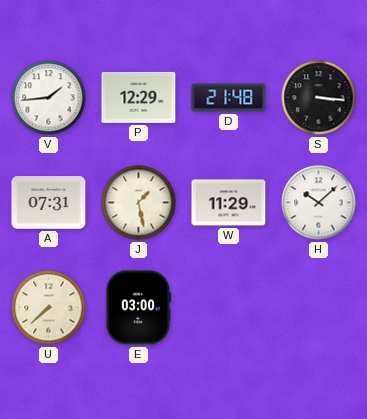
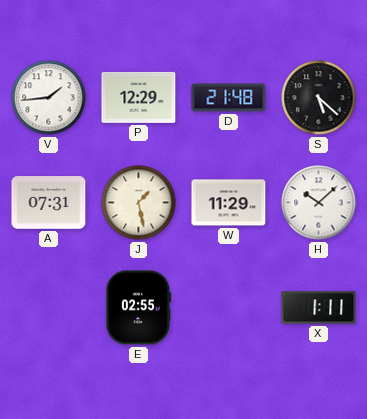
S: 3:16 -> 5:22 (319, 98)
U: 7:38 -> none (49, 308)
E: 03:00 -> 02:55 (139, 308)
X: none -> 1:11 (319, 308)
